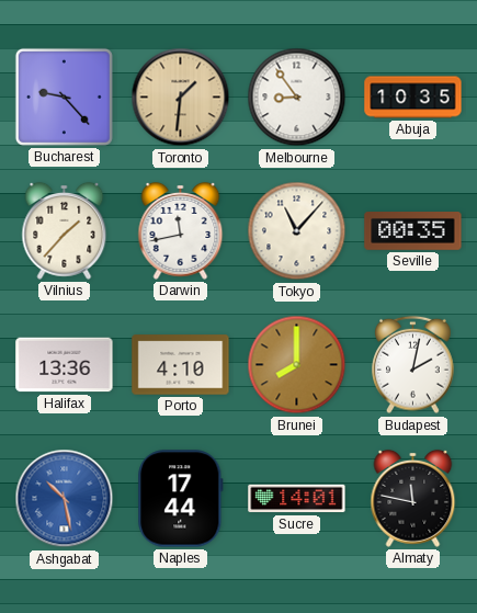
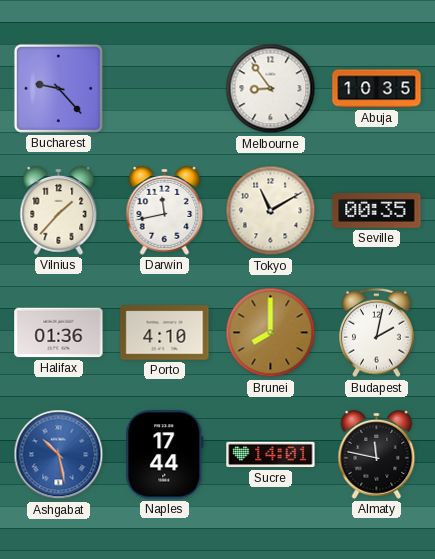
Toronto: 1:31 -> none (181, 98)
Tokyo: 11:07 -> 11:10 (271, 211)
Halifax: 13:36 -> 01:36 (59, 333)
